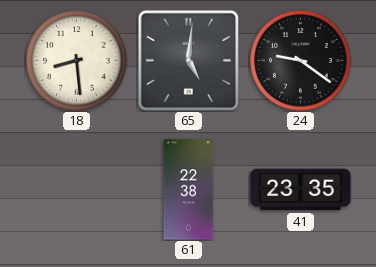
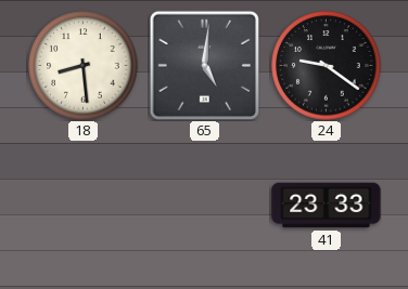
61: 22:38 -> none (189, 190)
41: 23:35 -> 23:33 (327, 206)
